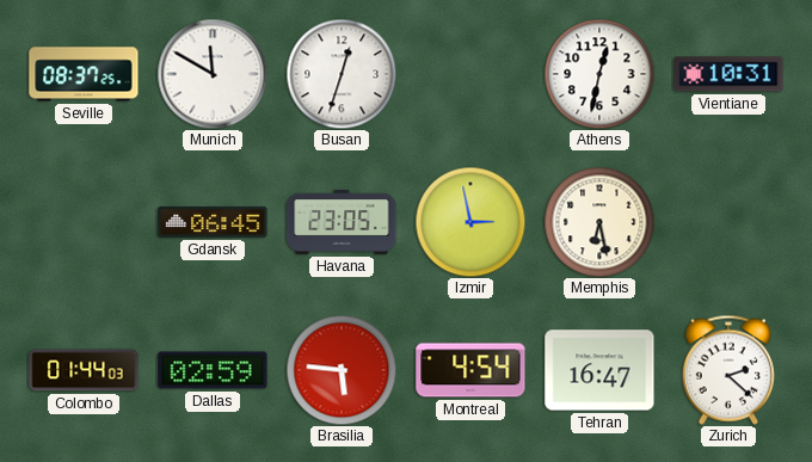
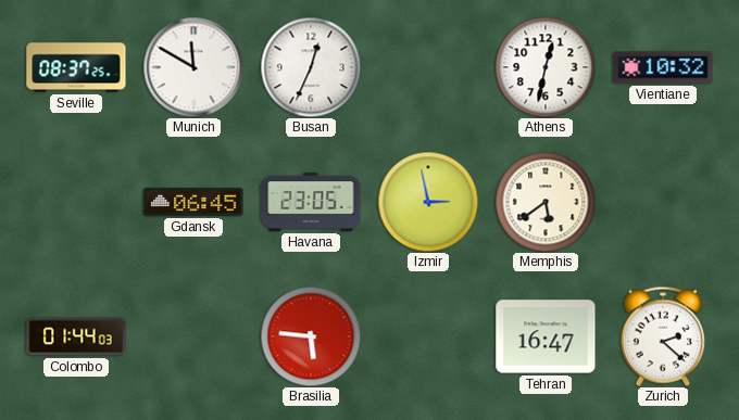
Busan: 12:33 -> 12:34 (311, 67)
Vientiane: 10:31 -> 10:32 (663, 67)
Memphis: 6:28 -> 5:39 (546, 202)
Dallas: 02:59 -> none (213, 370)
Montreal: 4:54 -> none (470, 370)
